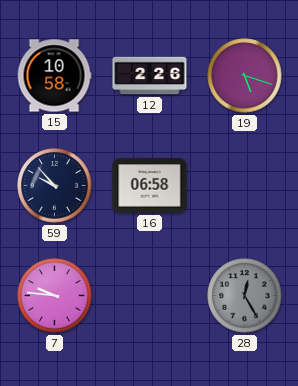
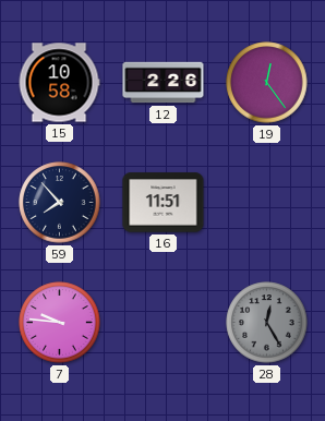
19: 5:18 -> 12:24 (267, 83)
59: 9:53 -> 7:53 (60, 203)
16: 06:58 -> 11:51 (164, 203)
